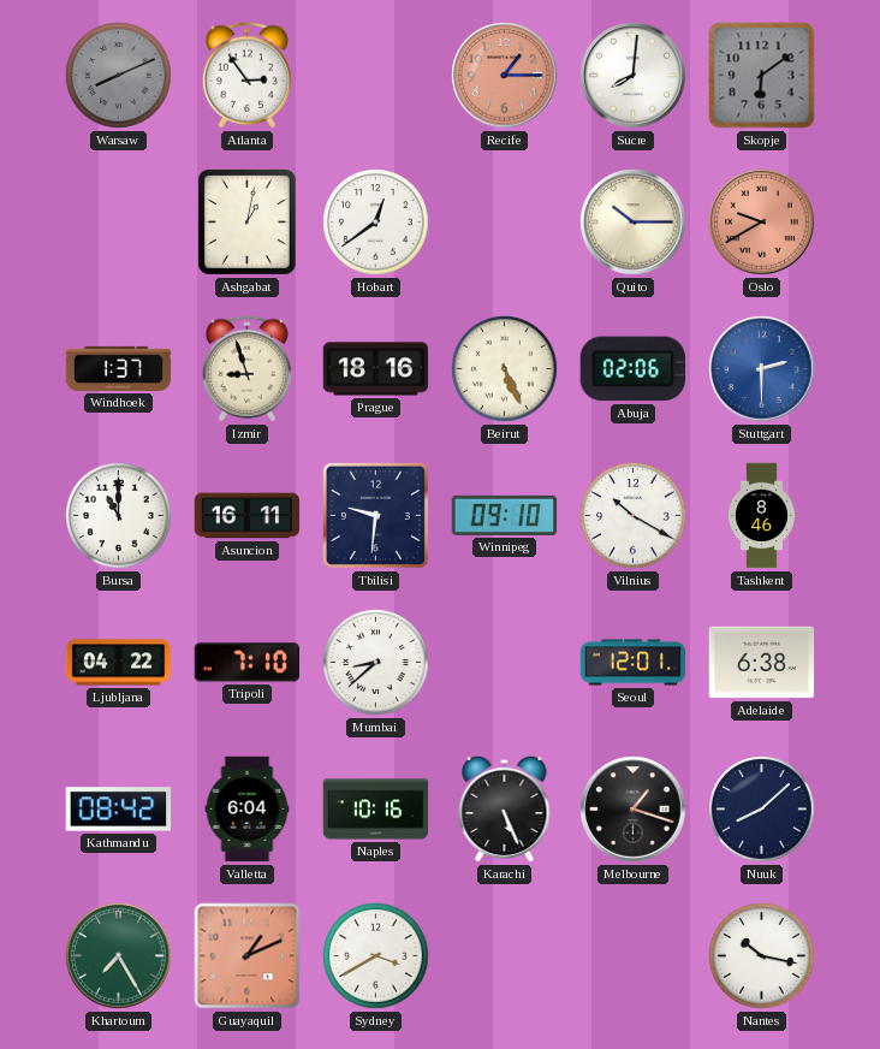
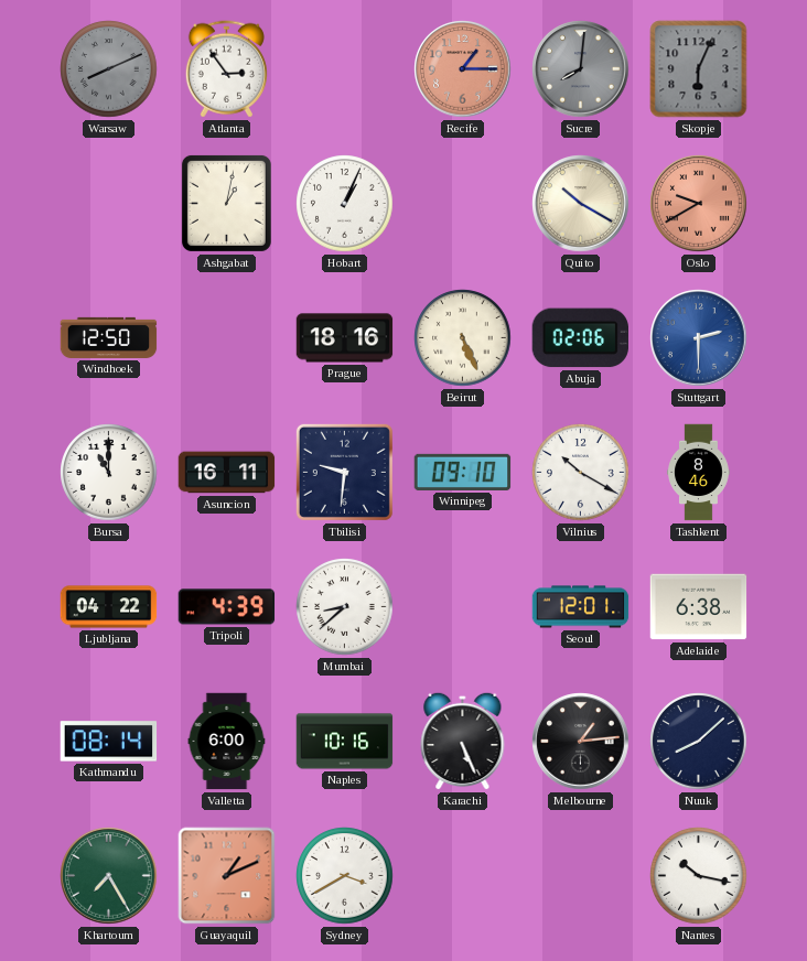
Sucre dial: white -> grey (581, 69)
Skopje: 6:09 -> 6:04 (699, 69)
Hobart: 12:39 -> 1:04 (345, 204)
Quito: 10:15 -> 10:20 (581, 204)
Windhoek: 1:37 -> 12:50 (109, 337)
Izmir: 8:57 -> none (246, 369)
Tripoli: 7:10 -> 4:39 (227, 607)
Kathmandu: 08:42 -> 08:14 (109, 742)
Valletta: 6:04 -> 6:00 (227, 742)
Melbourne: 1:18 -> 1:14 (581, 742)
